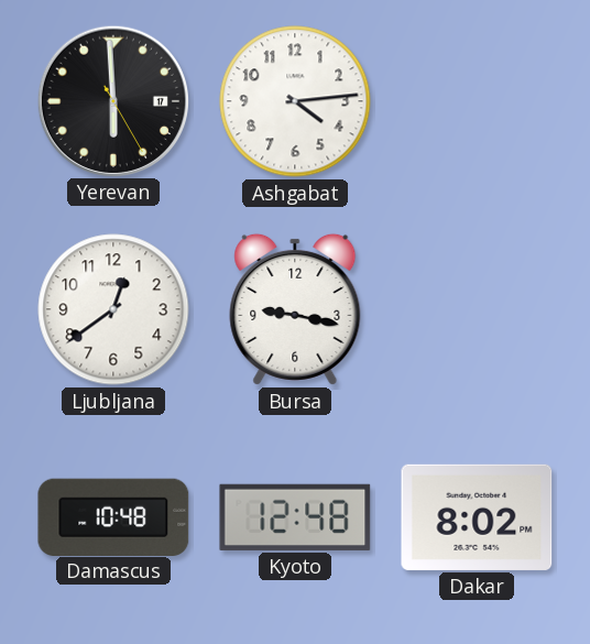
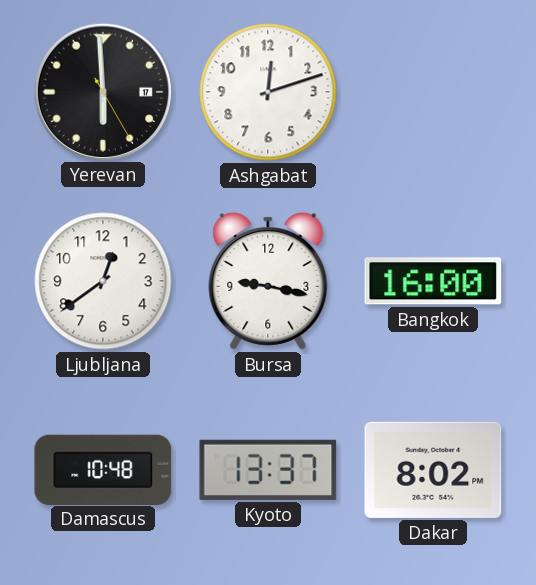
Ashgabat: 4:14 -> 12:12 (268, 92)
Bangkok: none -> 16:00 (433, 281)
Kyoto: 12:48 -> 13:37 (268, 470)
